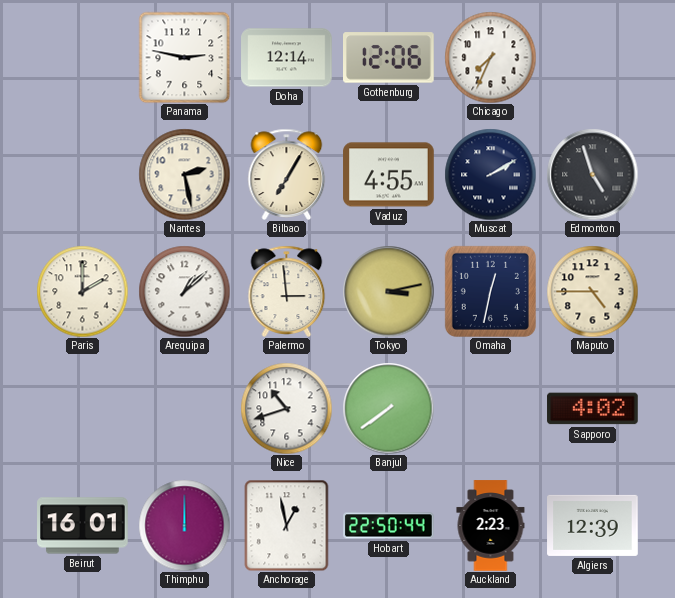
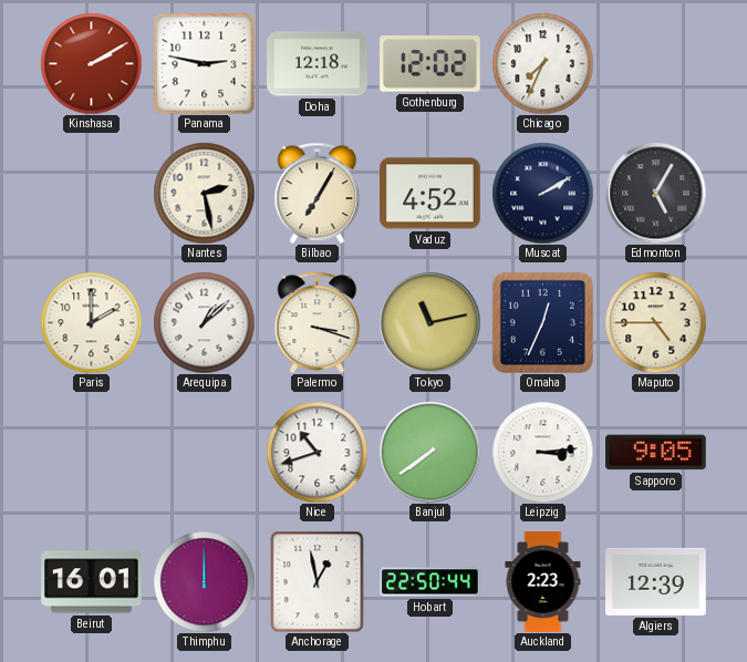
Kinshasa: none -> 2:10 (91, 63)
Doha: 12:14 -> 12:18 (318, 64)
Gothenburg: 12:06 -> 12:02 (430, 64)
Vaduz: 4:55 -> 4:52 (430, 194)
Edmonton: 4:57 -> 5:05 (655, 193)
Palermo: 2:59 -> 3:18 (318, 322)
Tokyo: 3:13 -> 11:13 (429, 322)
Omaha: 12:32 -> 12:34 (542, 322)
Leipzig: none -> 3:14 (542, 452)
Sapporo: 4:02 -> 9:05 (656, 453)
